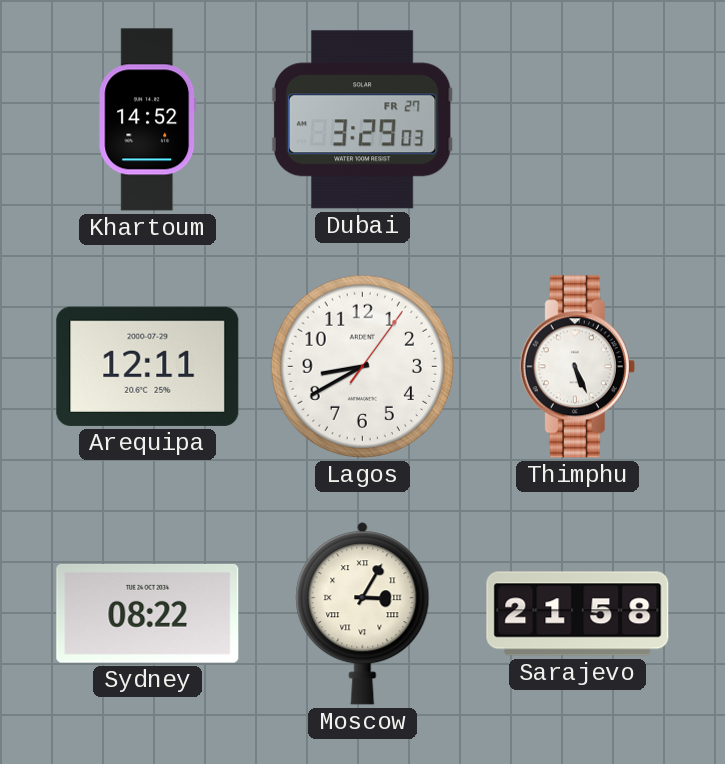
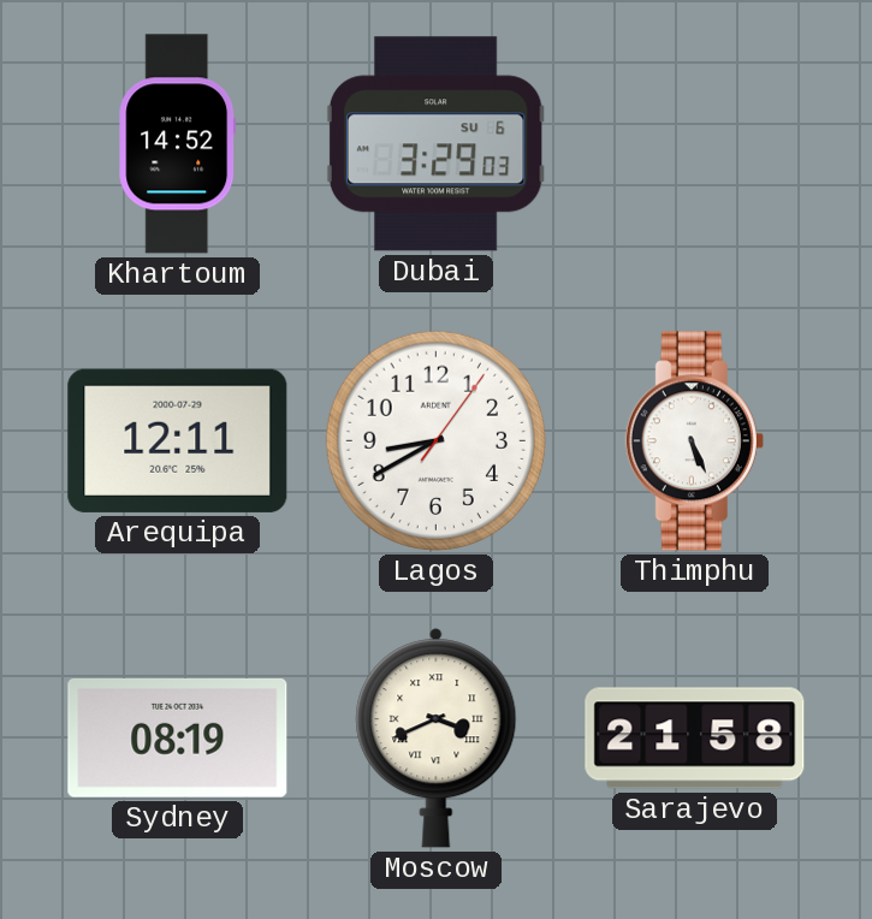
Dubai date: FR 27 -> SU 6 (435, 144)
Sydney: 08:22 -> 08:19 (178, 737)
Moscow: 3:05 -> 3:41 (437, 739)
